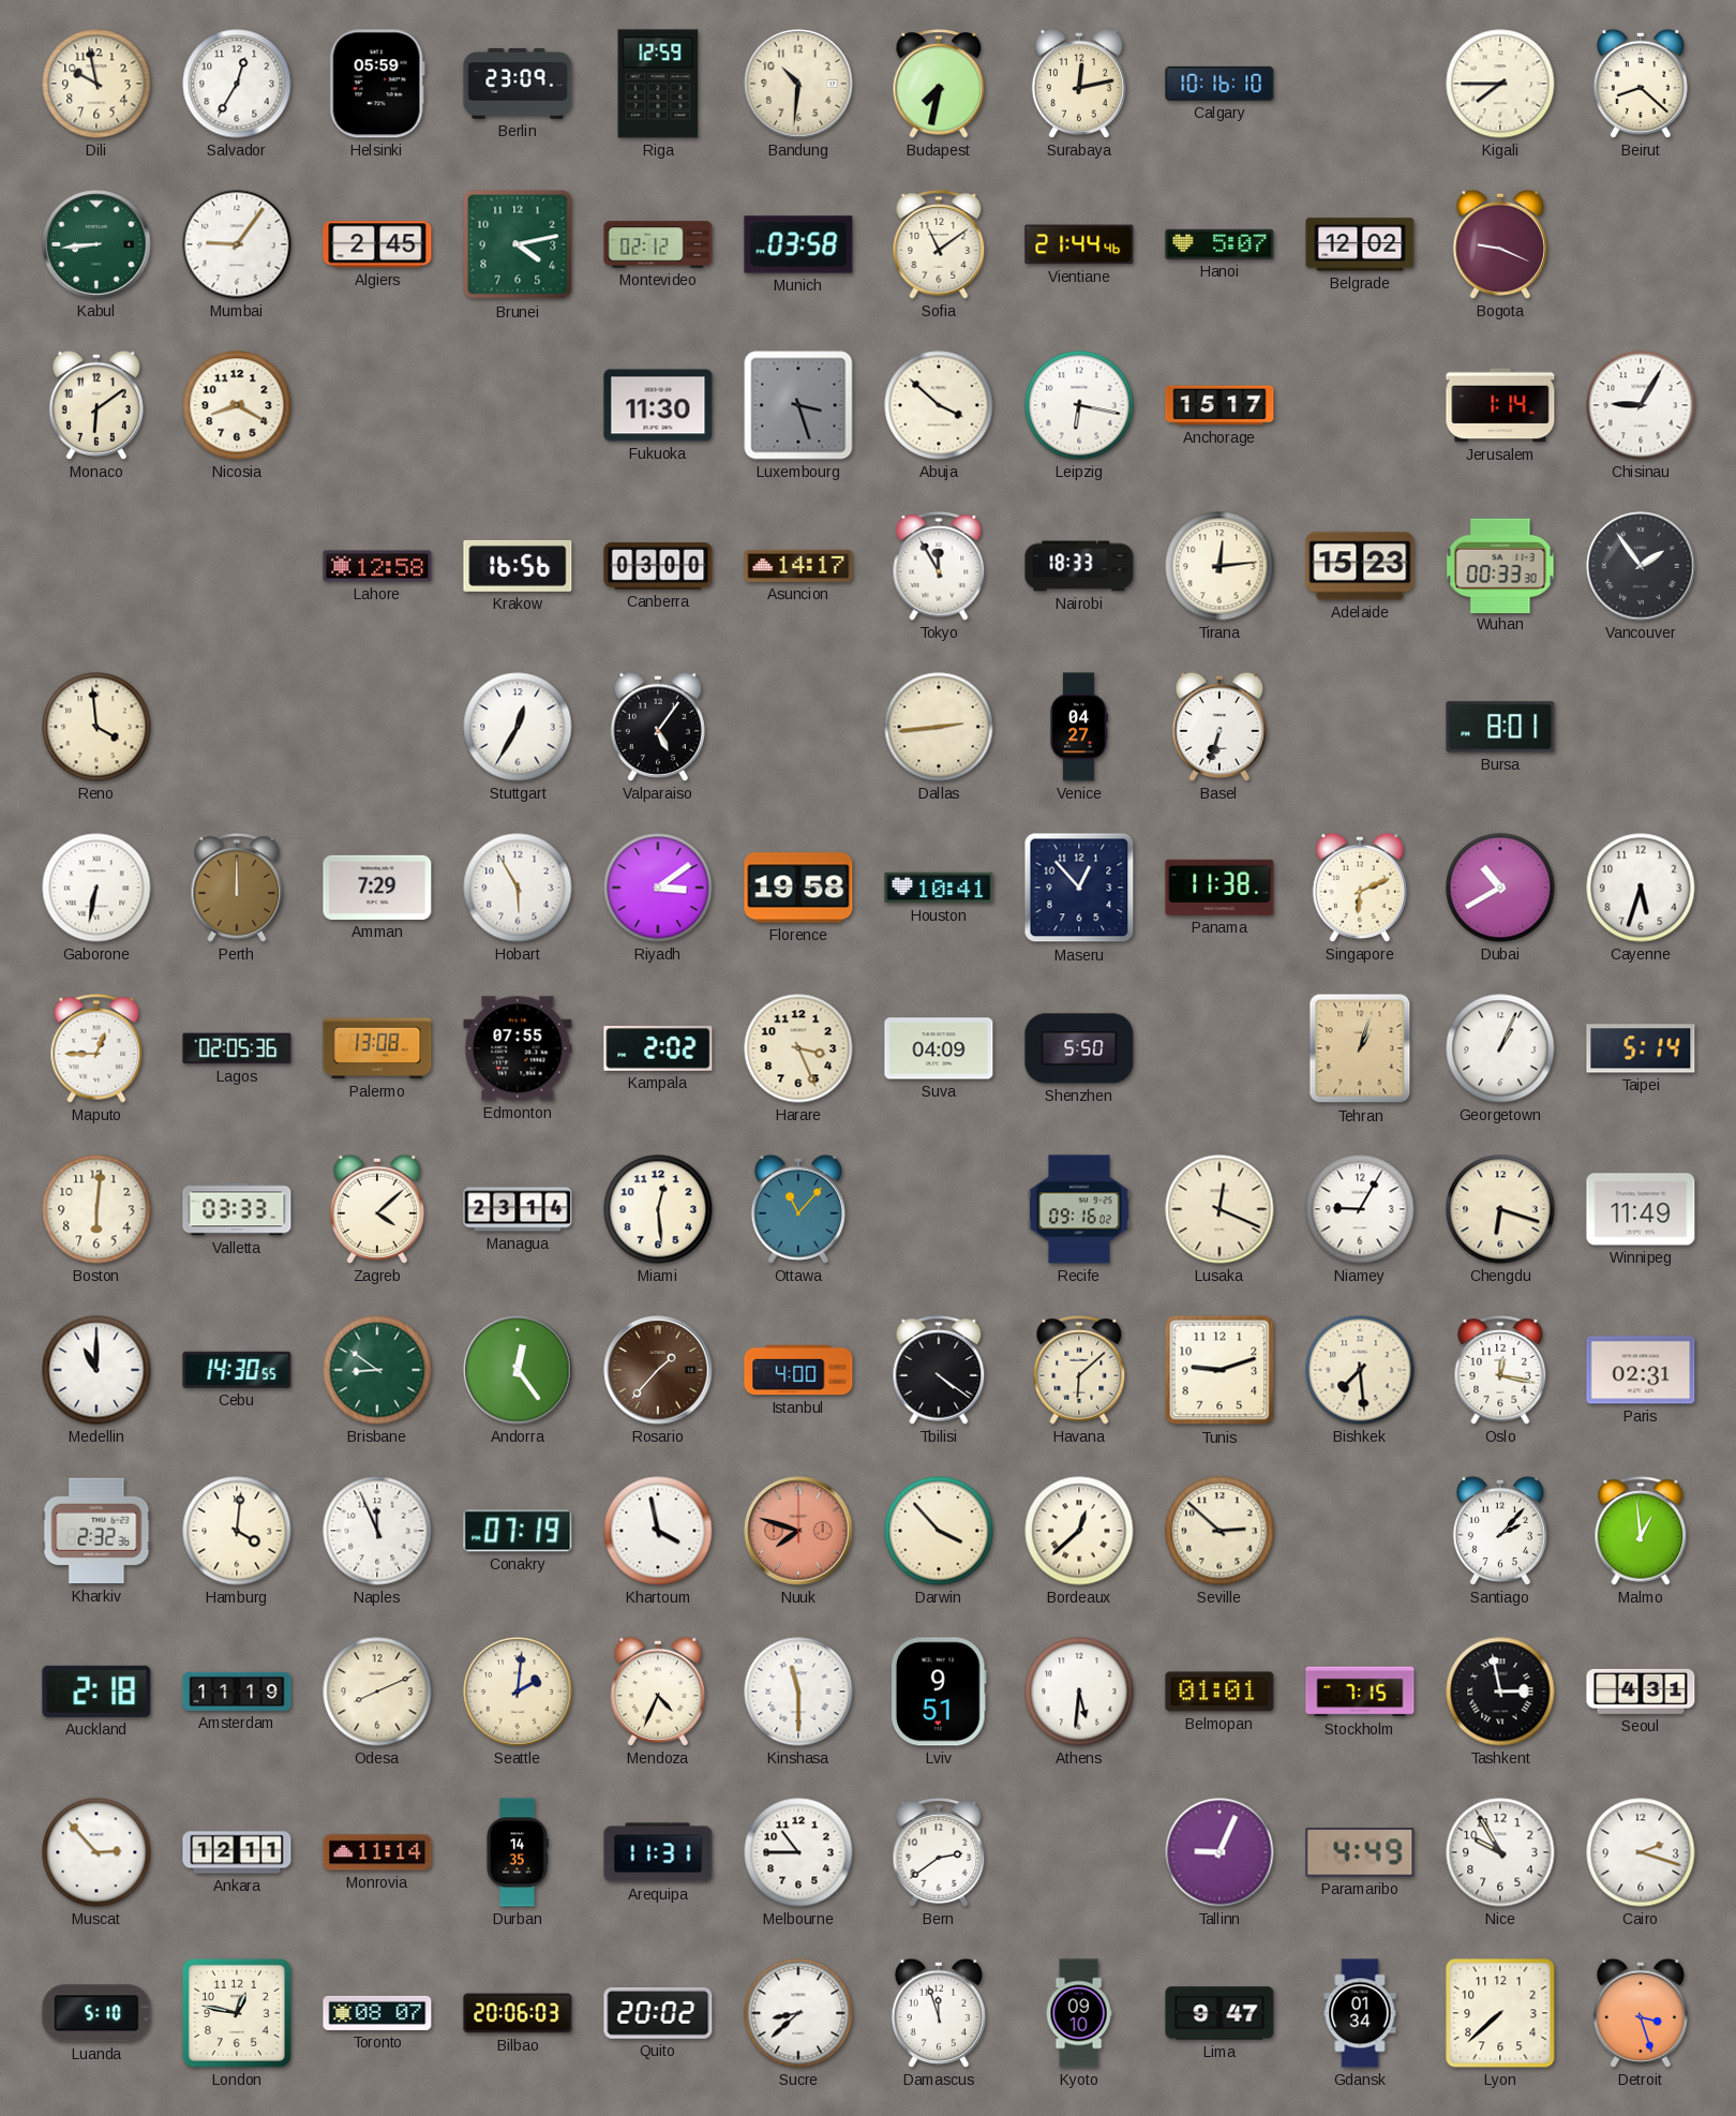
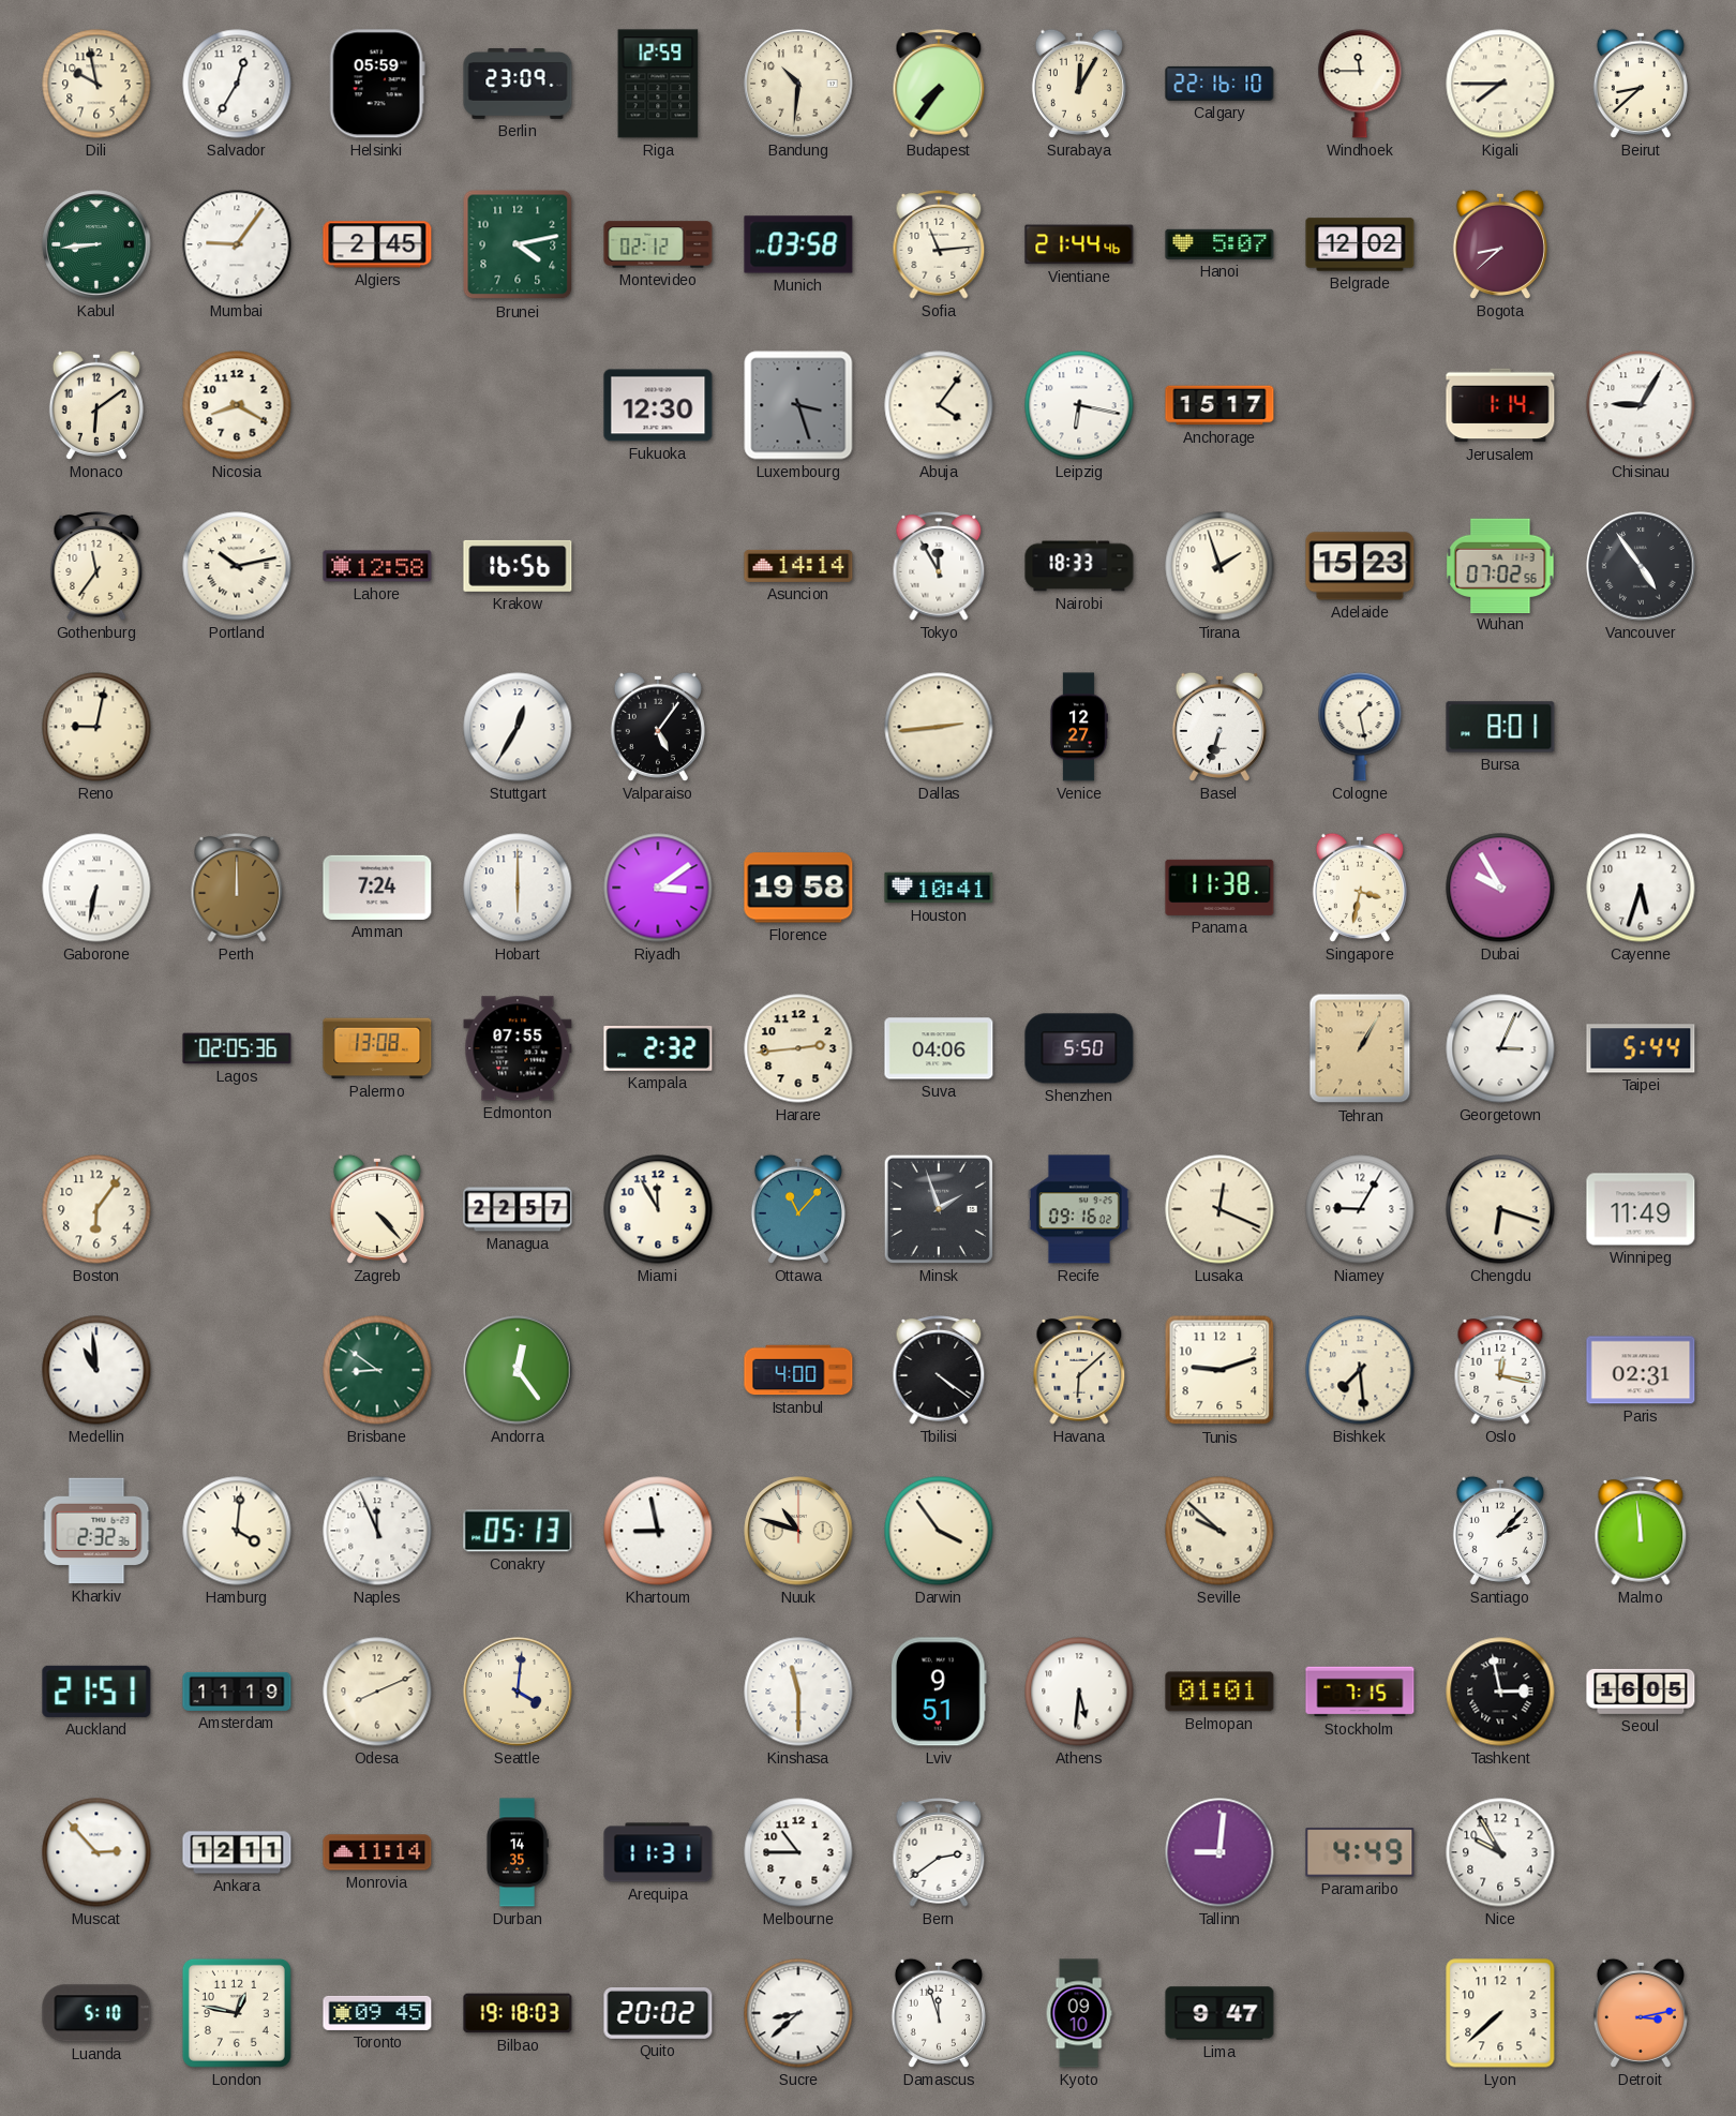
Budapest: 7:32 -> 7:36 (939, 84)
Surabaya: 12:13 -> 12:05 (1079, 84)
Calgary: 10:16 -> 22:16 (1219, 84)
Windhoek: none -> 11:45 (1360, 84)
Beirut: 8:22 -> 8:38 (1641, 84)
Sofia: 11:09 -> 11:14 (939, 244)
Bogota: 9:19 -> 8:38 (1500, 244)
Fukuoka: 11:30 -> 12:30 (658, 405)
Abuja: 3:52 -> 4:06 (939, 405)
Gothenburg: none -> 11:36 (96, 566)
Portland: none -> 10:13 (237, 566)
Canberra: 03:00 -> none (658, 567)
Asuncion: 14:17 -> 14:14 (798, 566)
Tirana: 12:14 -> 1:57 (1219, 566)
Wuhan: 00:33 -> 07:02 (1500, 565)
Vancouver: 1:54 -> 4:54 (1641, 566)
Reno: 3:59 -> 9:02 (96, 727)
Venice: 04:27 -> 12:27 (1079, 727)
Cologne: none -> 1:28 (1360, 727)
Amman: 7:29 -> 7:24 (377, 888)
Hobart: 5:55 -> 6:00 (518, 888)
Maseru: 12:53 -> none (1079, 888)
Singapore: 6:11 -> 3:32 (1360, 888)
Dubai: 10:40 -> 9:55 (1500, 888)
Maputo: 12:45 -> none (96, 1048)
Kampala: 2:02 -> 2:32 (658, 1048)
Harare: 3:26 -> 2:44 (798, 1048)
Suva: 04:09 -> 04:06 (939, 1048)
Tehran: 1:03 -> 1:05 (1360, 1048)
Georgetown: 1:04 -> 3:04 (1500, 1048)
Taipei: 5:14 -> 5:44 (1641, 1048)
Boston: 6:01 -> 6:06 (96, 1209)
Valletta: 03:33 -> none (237, 1209)
Zagreb: 4:08 -> 4:23 (377, 1209)
Managua: 23:14 -> 22:57 (518, 1209)
Miami: 12:29 -> 11:55 (658, 1209)
Minsk: none -> 1:57 (939, 1209)
Medellin: 11:00 -> 10:59 (96, 1370)
Cebu: 14:30 -> none (237, 1370)
Rosario: 1:37 -> none (658, 1370)
Conakry: 07:19 -> 05:13 (518, 1531)
Khartoum: 3:58 -> 8:58 (658, 1531)
Nuuk: 7:48 -> 10:48 (798, 1531)
Nuuk dial: salmon -> cream (798, 1531)
Darwin: 3:53 -> 3:54 (939, 1531)
Bordeaux: 12:38 -> none (1079, 1531)
Seville: 2:52 -> 9:52 (1219, 1531)
Malmo: 12:59 -> 11:59 (1641, 1531)
Auckland: 2:18 -> 21:51 (96, 1692)
Seattle: 2:01 -> 4:01 (518, 1692)
Mendoza: 4:34 -> none (658, 1692)
Seoul: 4:31 -> 16:05 (1641, 1692)
Tallinn: 9:04 -> 9:01 (1219, 1852)
Cairo: 2:18 -> none (1641, 1852)
Toronto: 08:07 -> 09:45 (377, 2013)
Bilbao: 20:06 -> 19:18 (518, 2013)
Gdansk: 01:34 -> none (1360, 2013)
Detroit: 3:27 -> 3:13 (1641, 2013)
